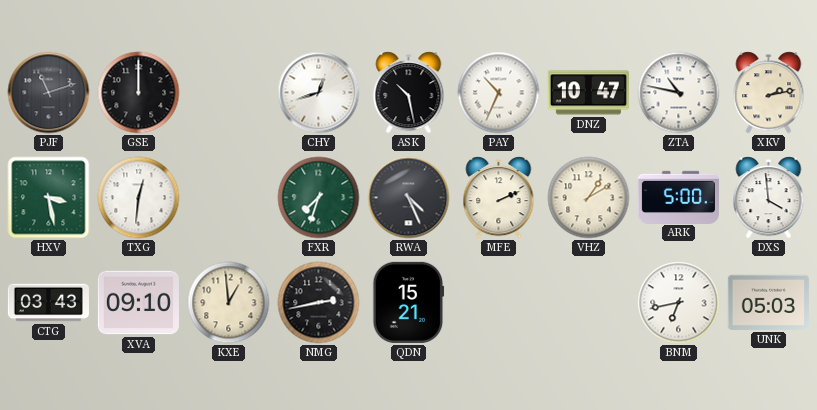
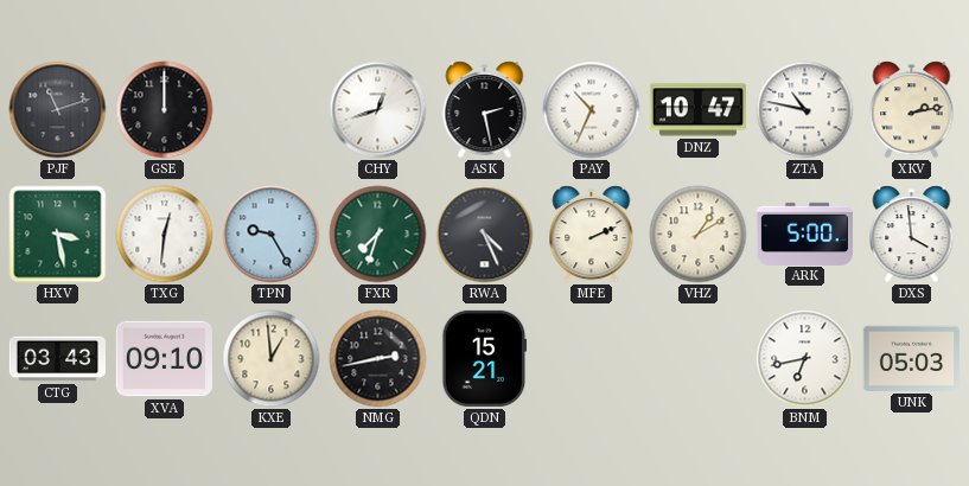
ASK: 10:28 -> 2:28 (485, 110)
TPN: none -> 9:25 (272, 235)
